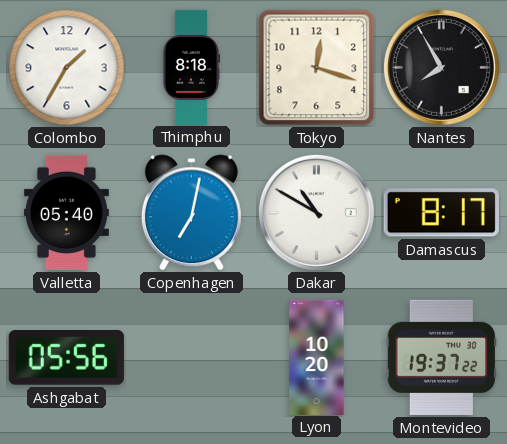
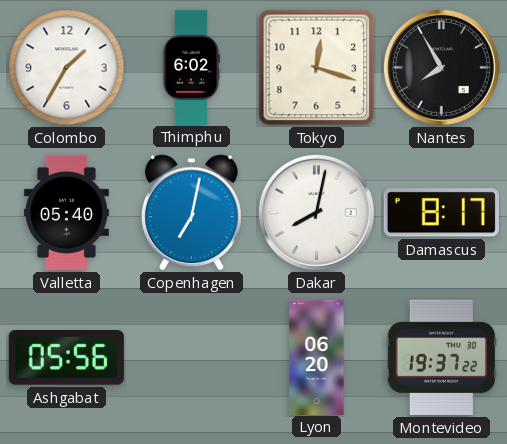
Thimphu: 8:18 -> 6:02 (191, 67)
Dakar: 10:50 -> 8:02 (316, 212)
Lyon: 10:20 -> 06:20 (317, 357)
